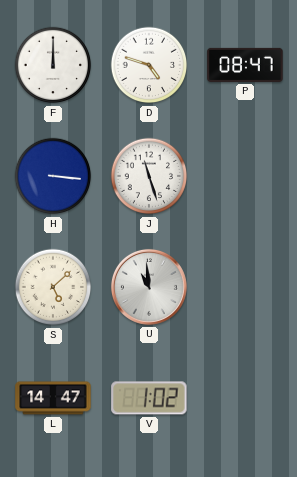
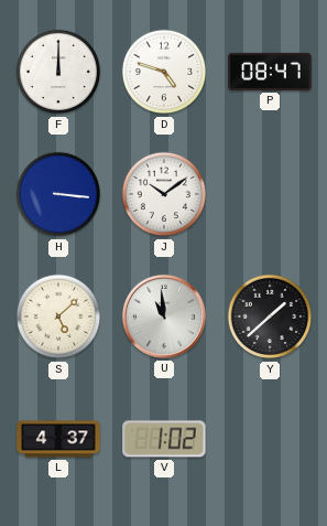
J: 11:27 -> 10:09 (164, 194)
Y: none -> 1:38 (270, 316)
L: 14:47 -> 4:37 (58, 439)
